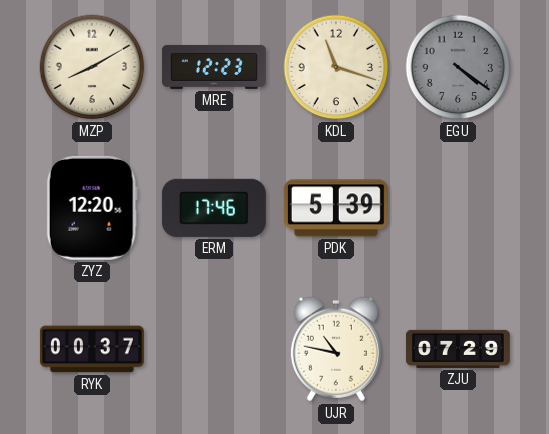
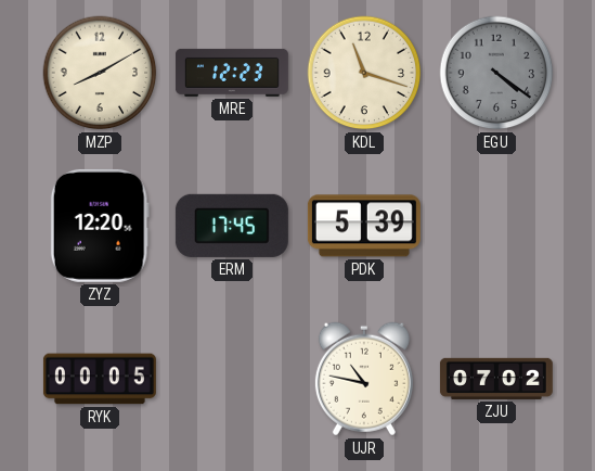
ERM: 17:46 -> 17:45 (232, 226)
RYK: 00:37 -> 00:05 (100, 379)
ZJU: 07:29 -> 07:02 (496, 379)
